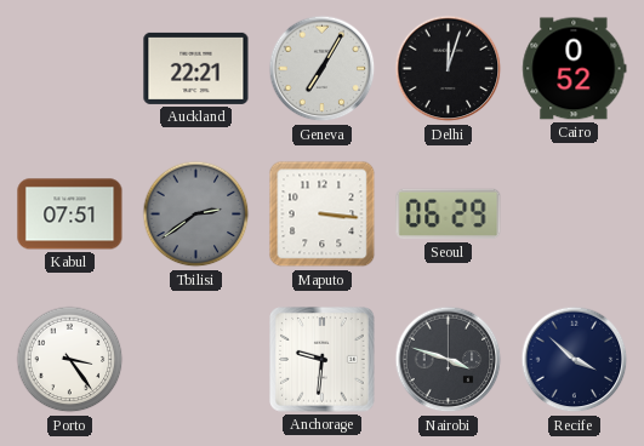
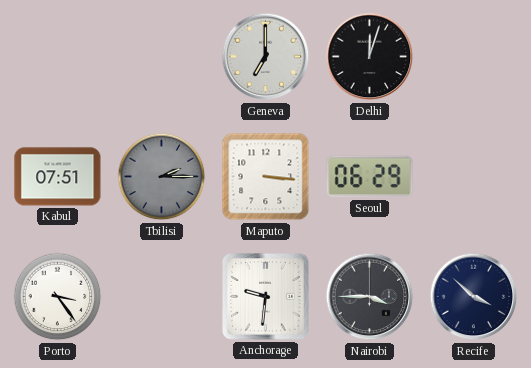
Auckland: 22:21 -> none (196, 68)
Geneva: 7:05 -> 7:00 (266, 57)
Cairo: 0:52 -> none (575, 69)
Tbilisi: 2:39 -> 2:15 (162, 177)
Nairobi: 3:48 -> 3:45 (370, 297)
